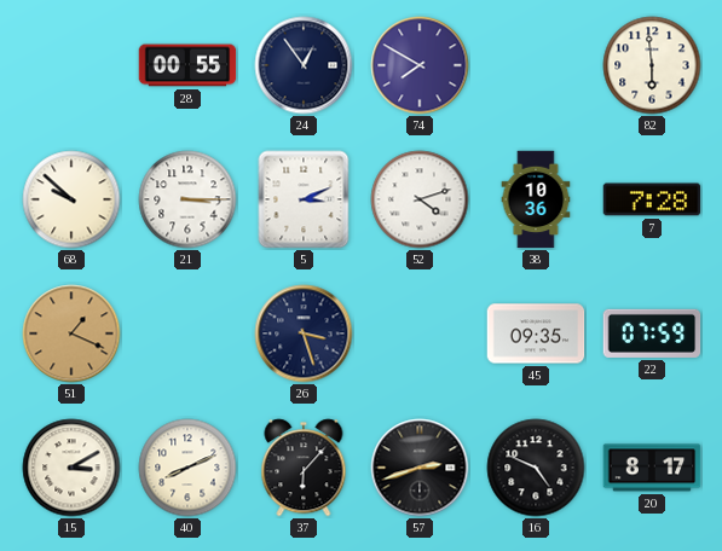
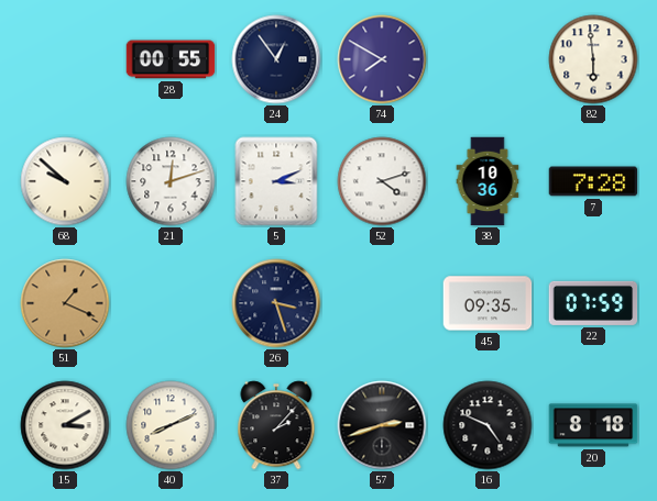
21: 3:15 -> 12:12 (171, 181)
37: 6:07 -> 2:07 (276, 425)
20: 8:17 -> 8:18 (593, 425)
